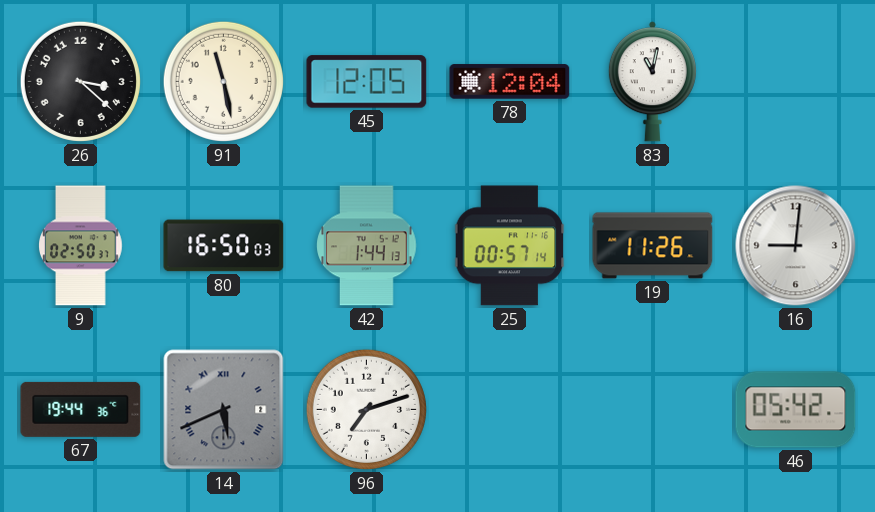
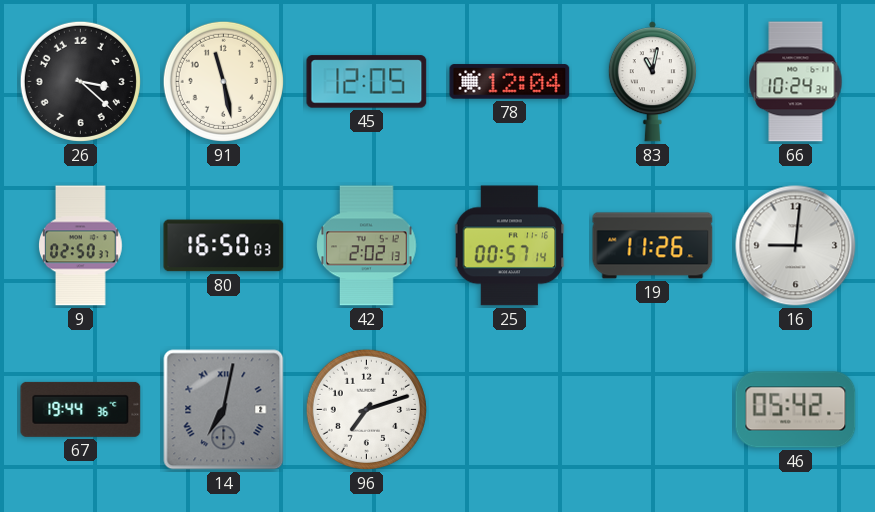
66: none -> 10:24 (796, 82)
42: 1:44 -> 2:02 (367, 246)
14: 5:41 -> 7:02 (224, 410)
